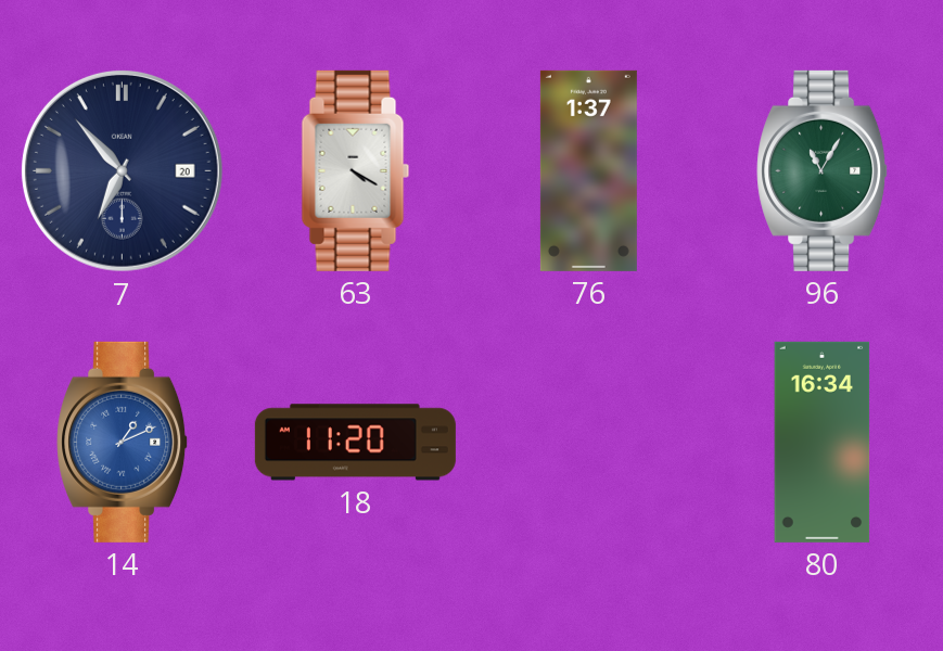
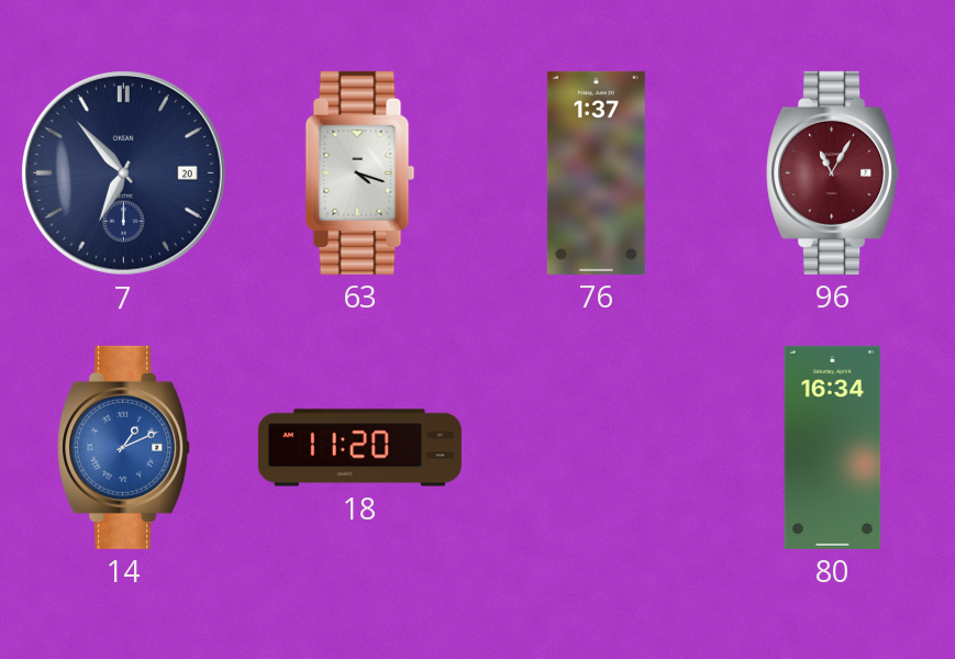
63: 4:20 -> 4:18 (360, 172)
96 dial: green -> burgundy (833, 172)
